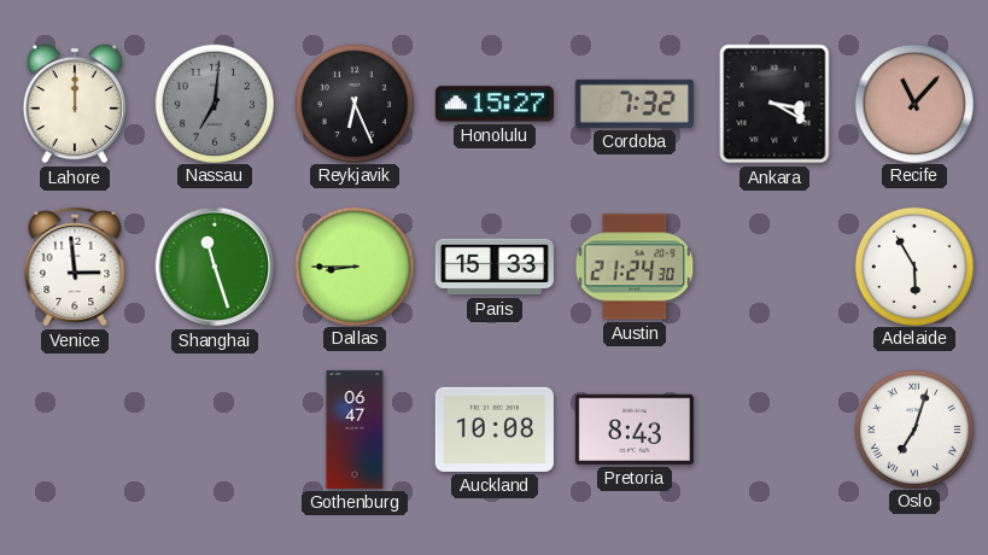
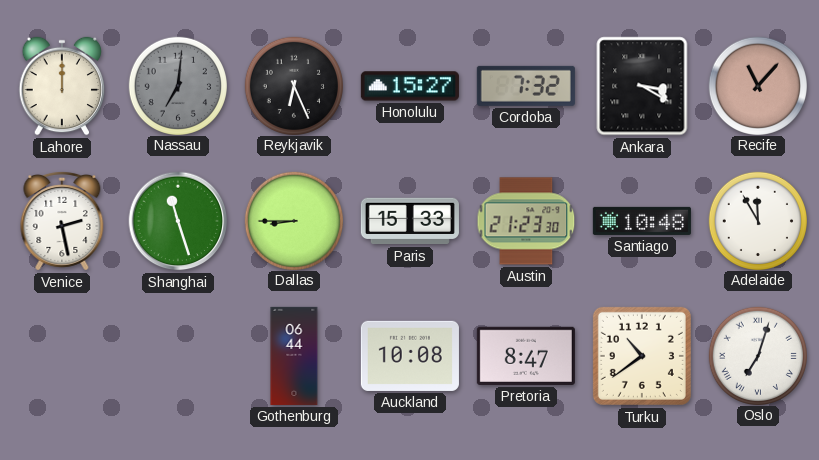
Venice: 2:59 -> 2:28 (62, 221)
Austin: 21:24 -> 21:23 (526, 221)
Santiago: none -> 10:48 (642, 221)
Adelaide: 5:55 -> 11:55 (757, 220)
Gothenburg: 06:47 -> 06:44 (294, 356)
Pretoria: 8:43 -> 8:47 (526, 356)
Turku: none -> 10:39 (642, 356)
